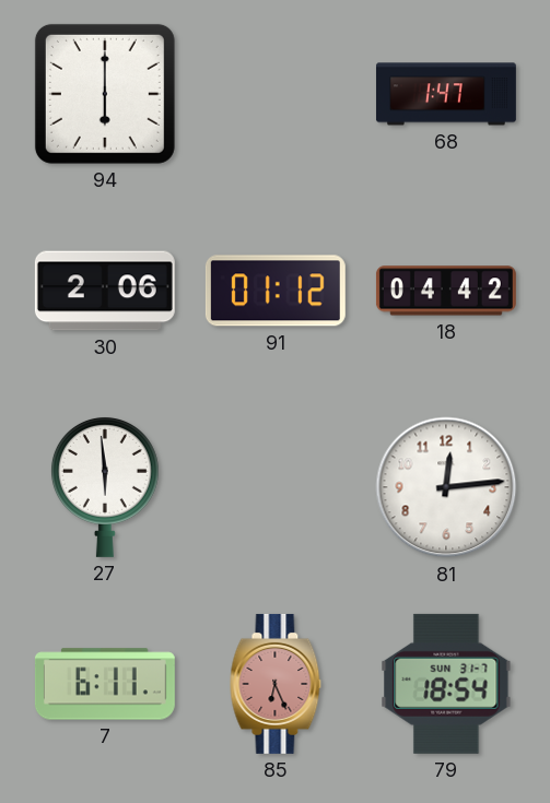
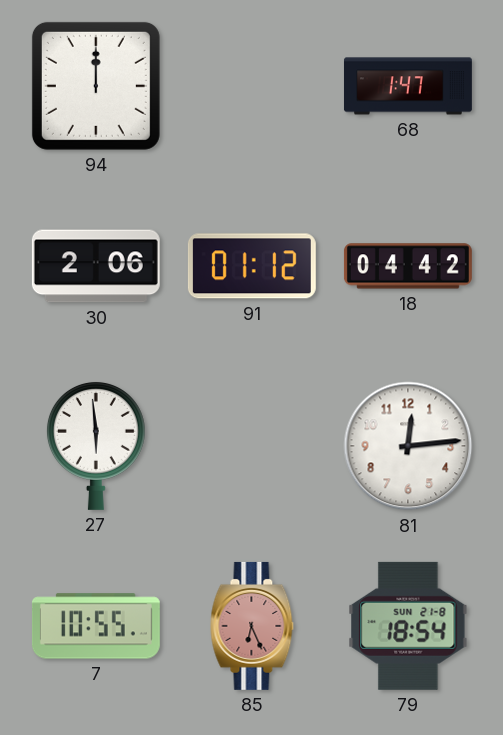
94: 6:00 -> 12:00 (96, 86)
7: 6:11 -> 10:55 (96, 626)
79 date: SUN 31-7 -> SUN 21-8 (408, 626)
